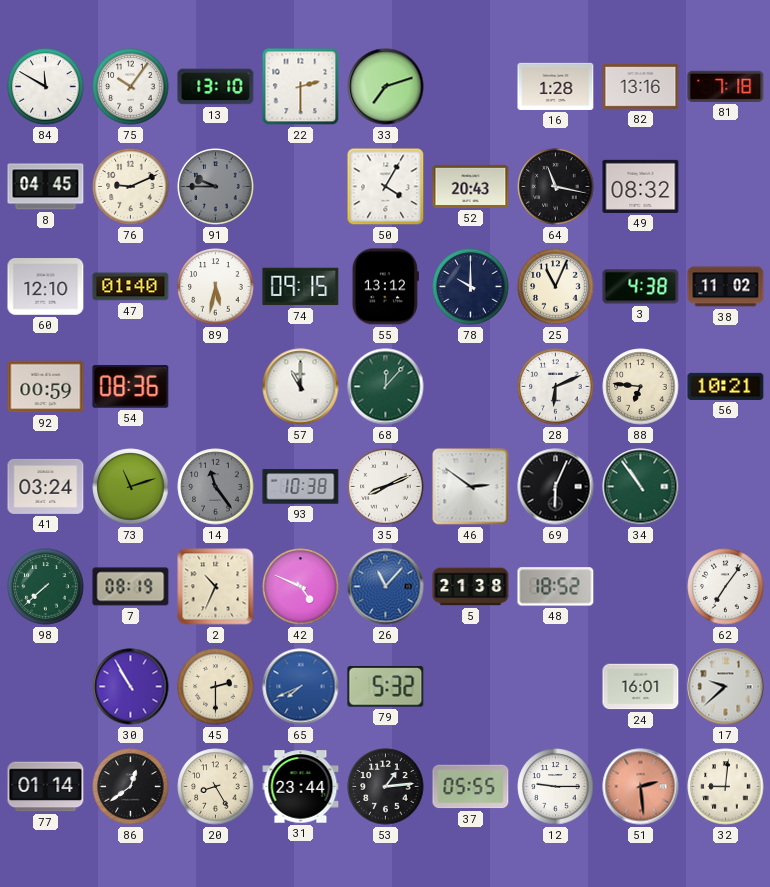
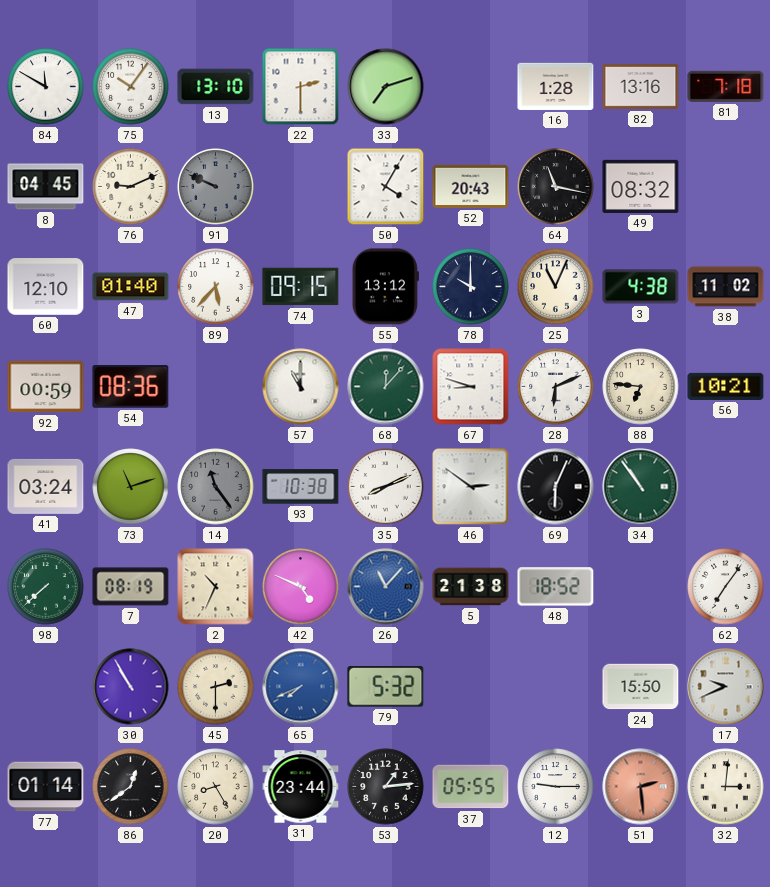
91: 9:45 -> 9:49 (216, 187)
89: 5:32 -> 5:37 (216, 287)
67: none -> 8:48 (471, 387)
24: 16:01 -> 15:50 (641, 687)
17: 9:38 -> 9:41 (726, 687)
32: 9:01 -> 3:01 (726, 787)
